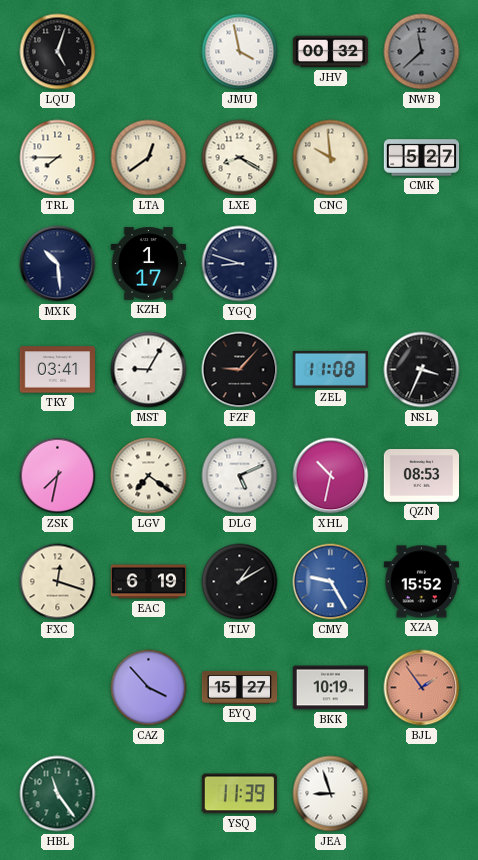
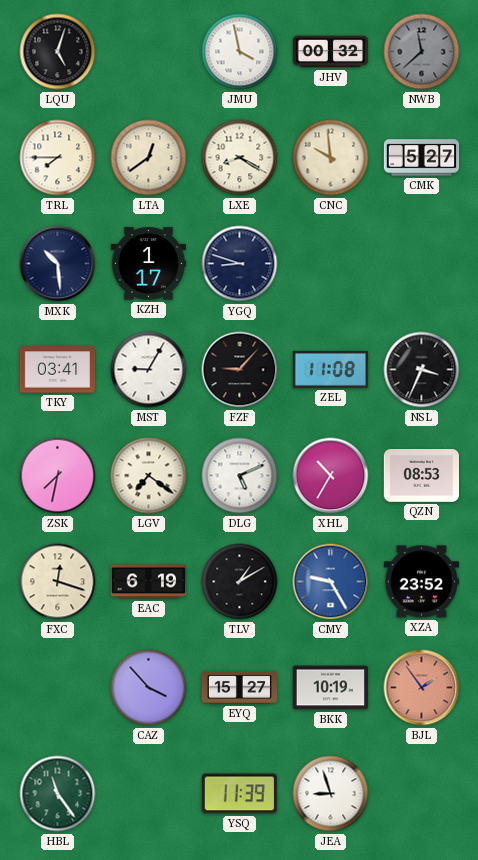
XHL: 10:32 -> 10:35 (331, 476)
XZA: 15:52 -> 23:52 (421, 582)
